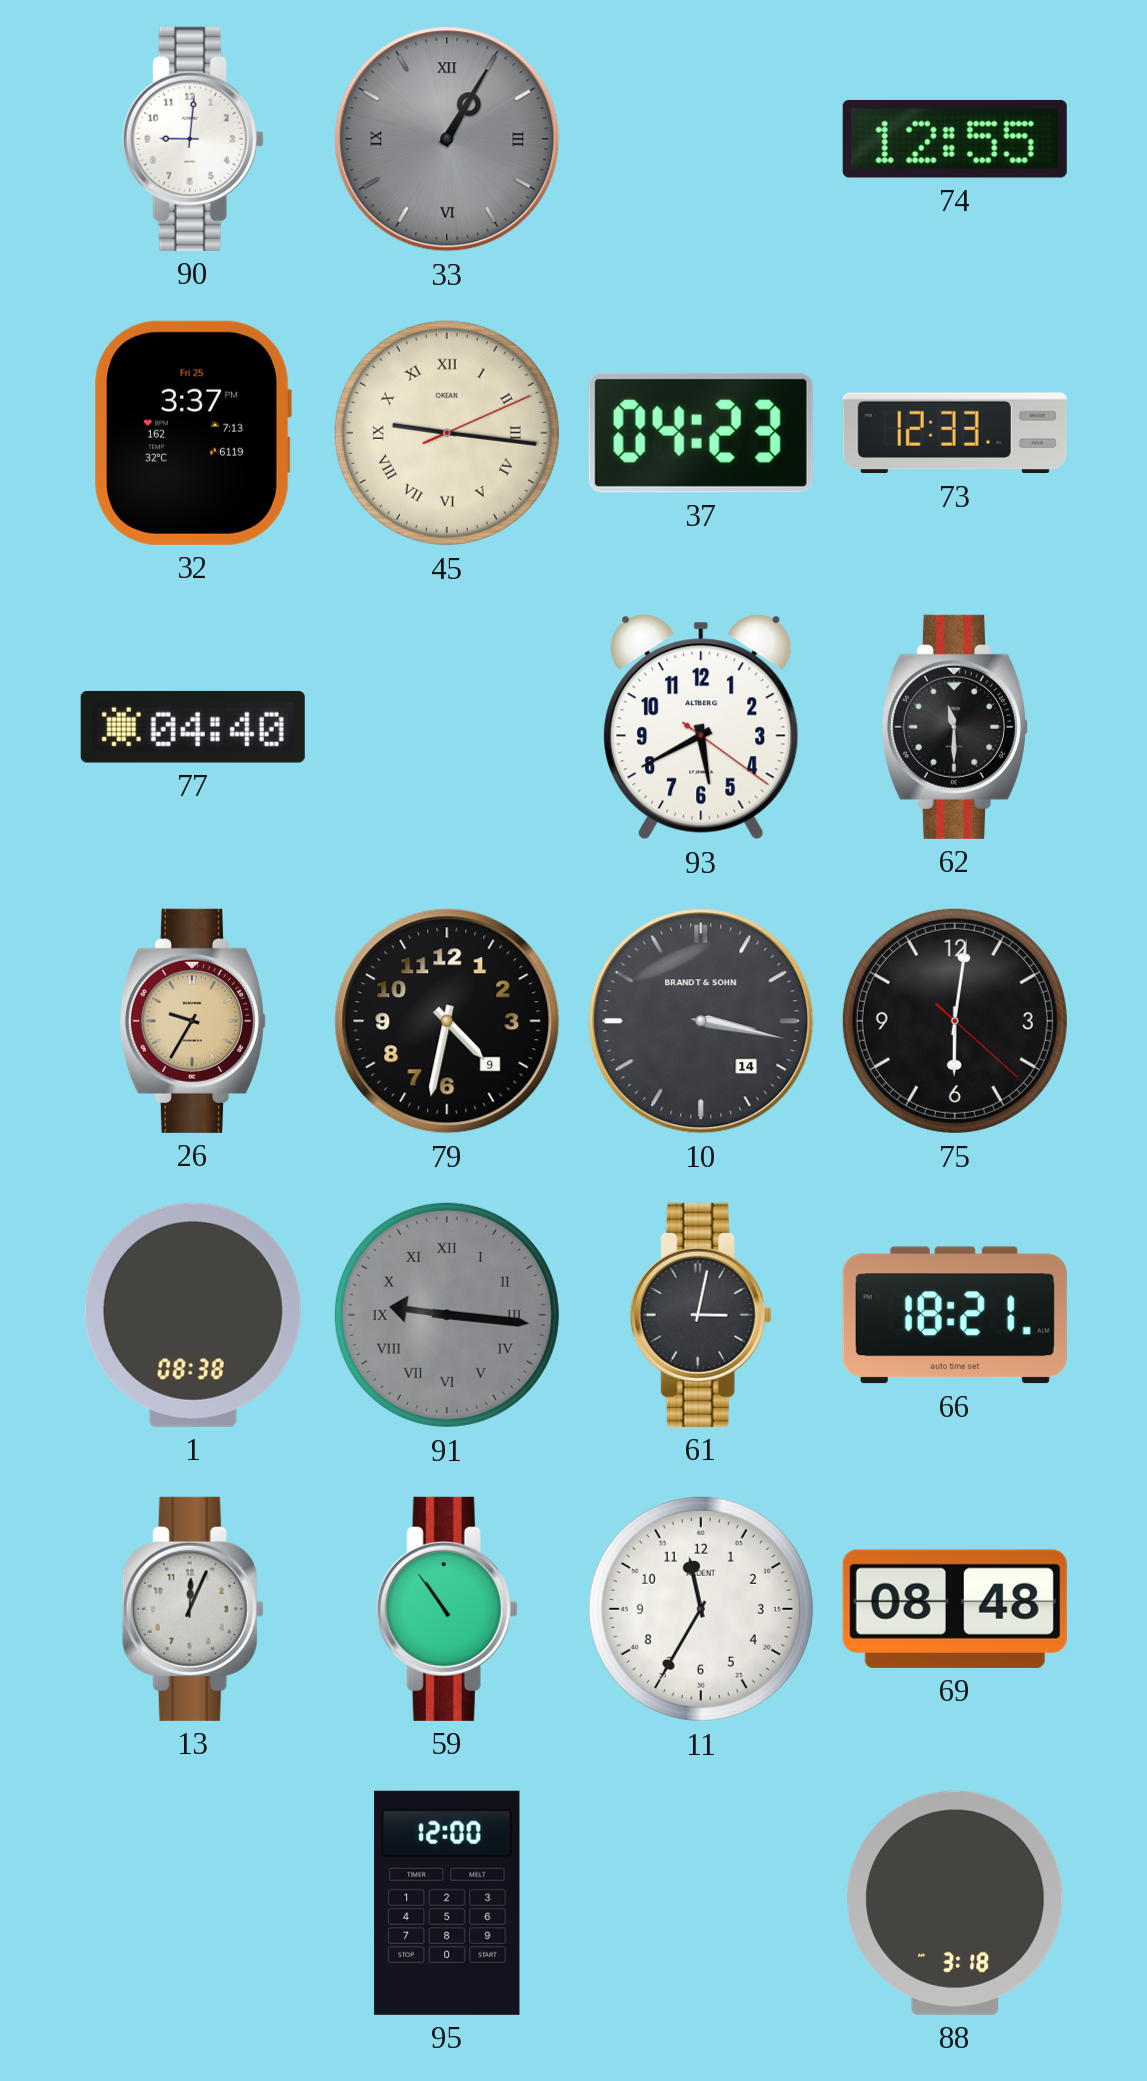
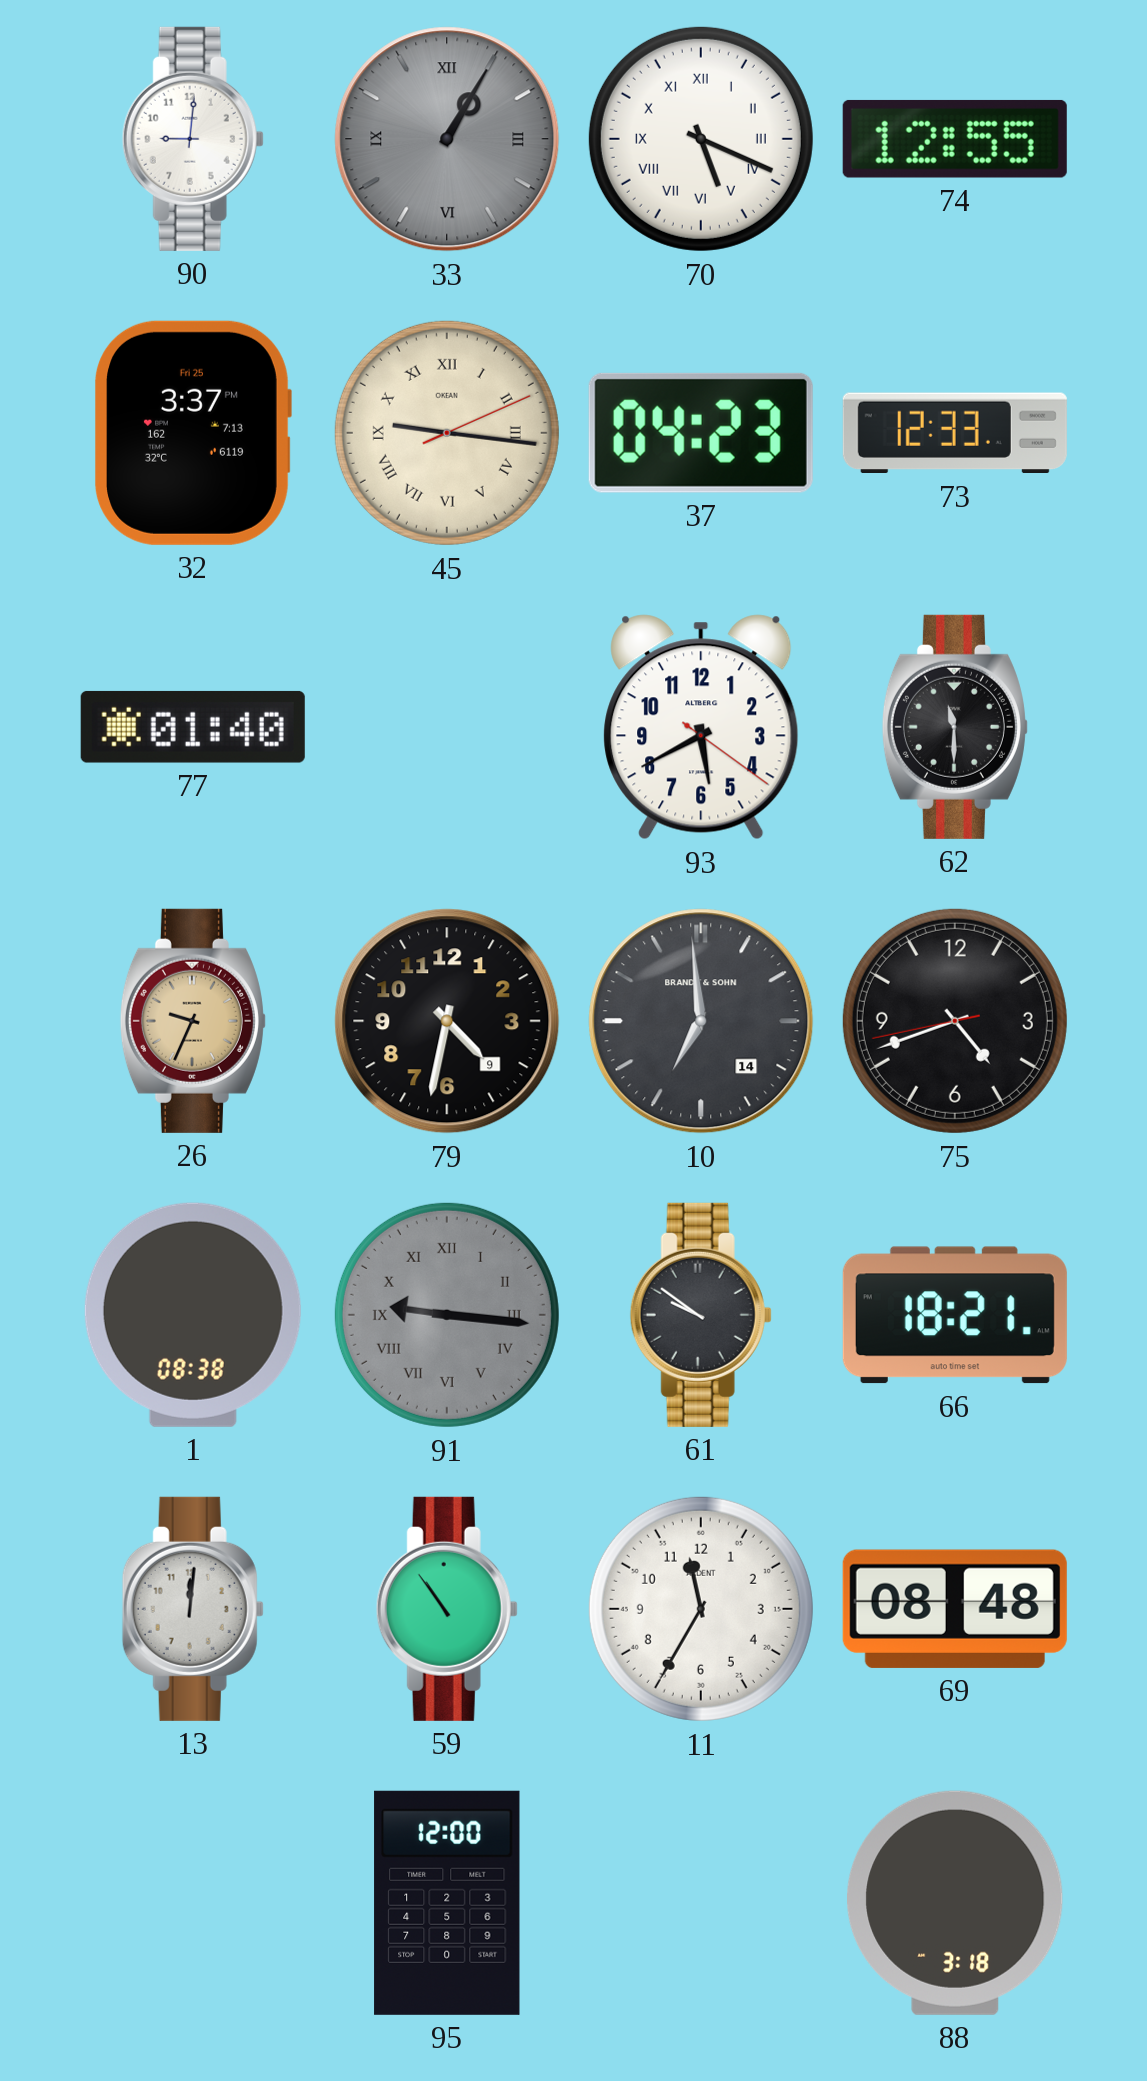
70: none -> 5:19 (701, 139)
77: 04:40 -> 01:40 (193, 727)
26: 9:35 -> 9:34 (193, 1021)
10: 3:17 -> 6:59 (701, 1021)
75: 6:01 -> 4:41 (955, 1021)
61: 3:02 -> 9:51 (701, 1315)
13: 12:04 -> 12:01 (193, 1609)
